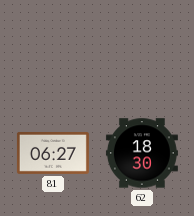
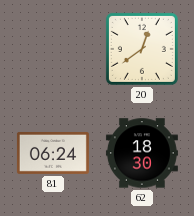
20: none -> 12:39 (142, 49)
81: 06:27 -> 06:24 (53, 153)
